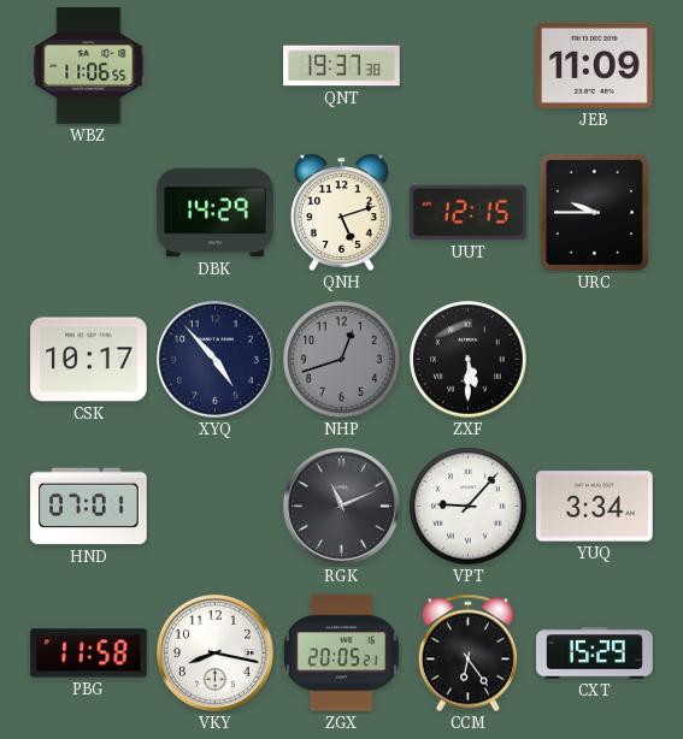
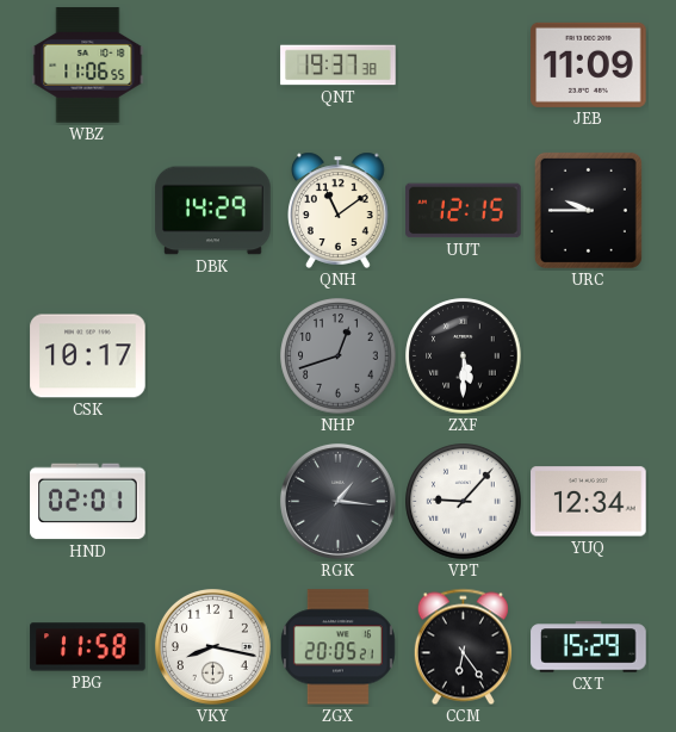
QNH: 5:12 -> 11:09 (339, 210)
XYQ: 4:53 -> none (214, 359)
HND: 07:01 -> 02:01 (88, 502)
RGK: 11:11 -> 1:16 (337, 501)
YUQ: 3:34 -> 12:34 (589, 502)
